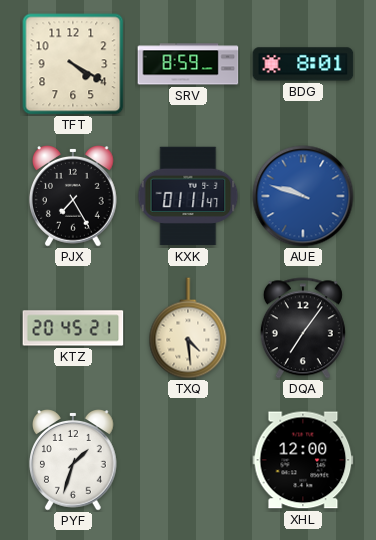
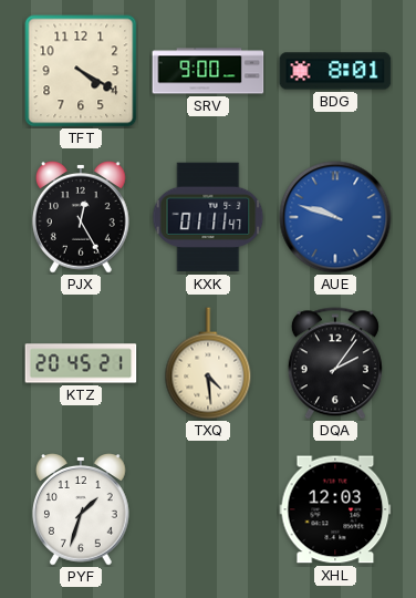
SRV: 8:59 -> 9:00 (208, 71)
PJX: 7:25 -> 12:25 (82, 217)
DQA: 7:06 -> 2:06 (335, 363)
XHL: 12:00 -> 12:03 (335, 509)
